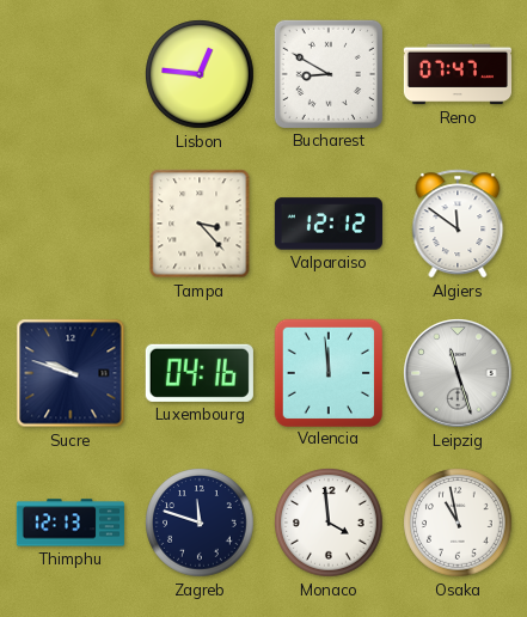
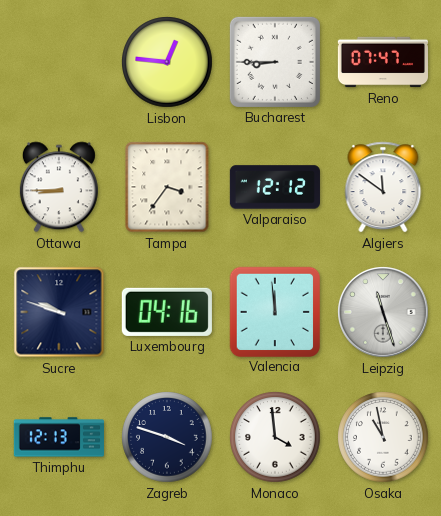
Bucharest: 8:50 -> 8:45 (275, 62)
Ottawa: none -> 8:45 (59, 187)
Tampa: 3:23 -> 3:36 (167, 187)
Zagreb: 11:48 -> 3:48 (167, 437)
